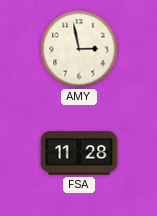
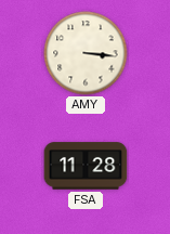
AMY: 2:58 -> 3:16 (86, 53)
